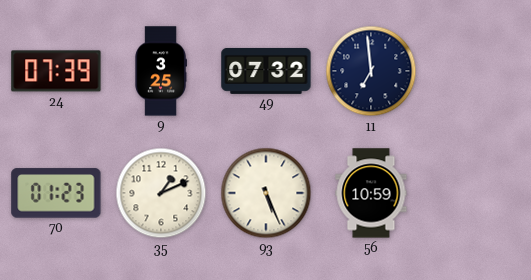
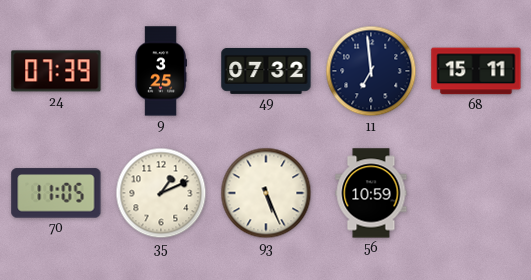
68: none -> 15:11 (476, 71)
70: 01:23 -> 11:05 (56, 193)
